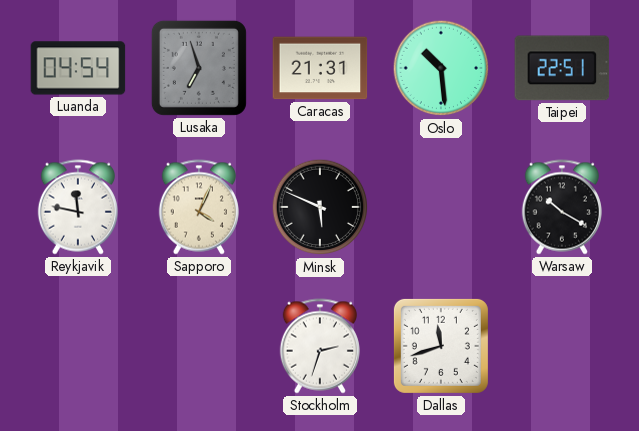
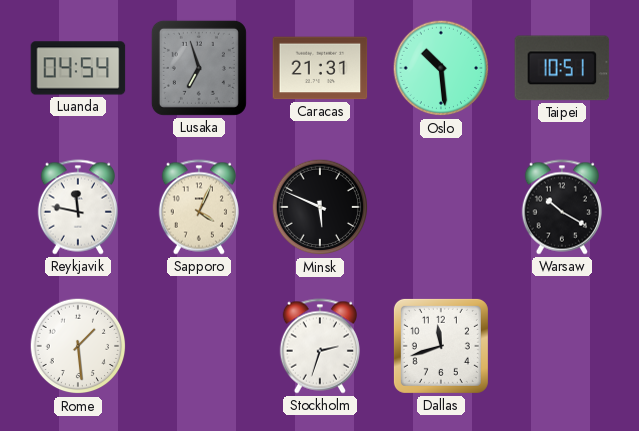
Taipei: 22:51 -> 10:51 (562, 68)
Rome: none -> 1:29 (78, 346)
